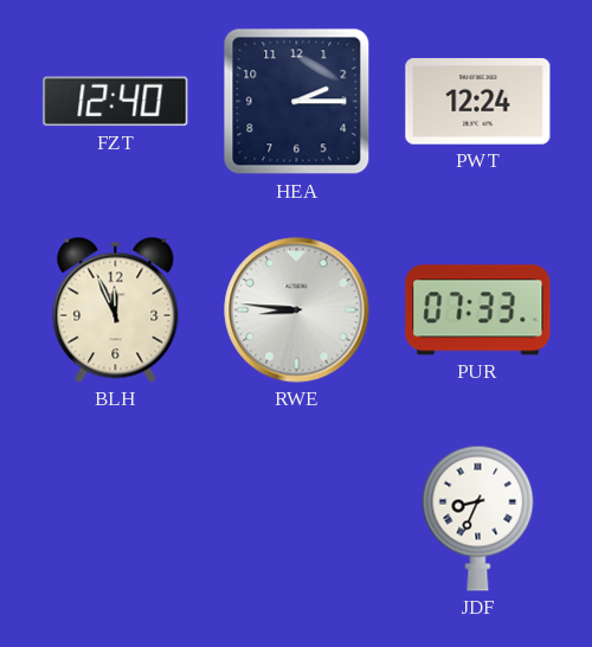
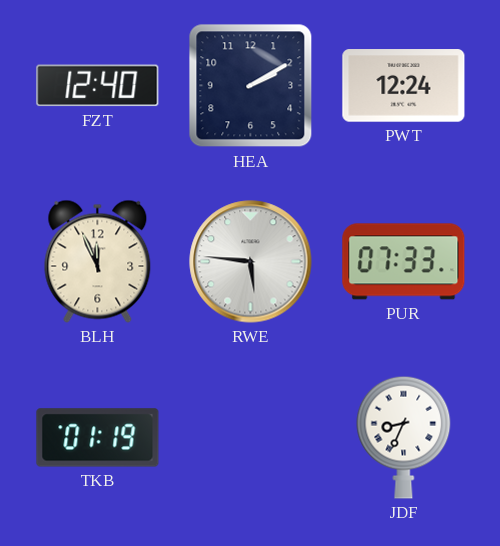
HEA: 2:15 -> 2:10 (251, 86)
RWE: 8:46 -> 5:46 (251, 262)
TKB: none -> 01:19 (98, 438)
